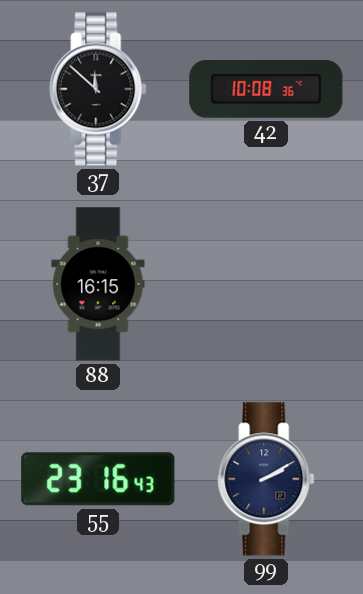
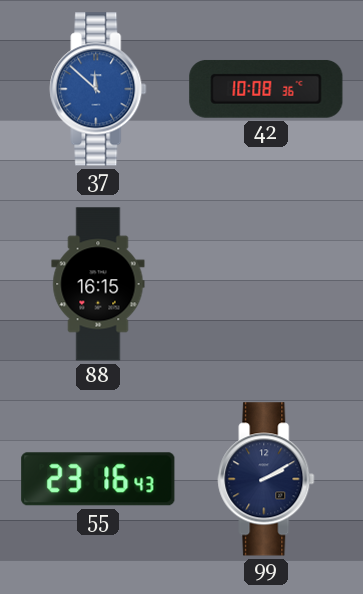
37 dial: black -> blue (98, 89)
